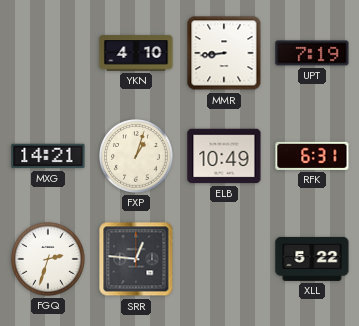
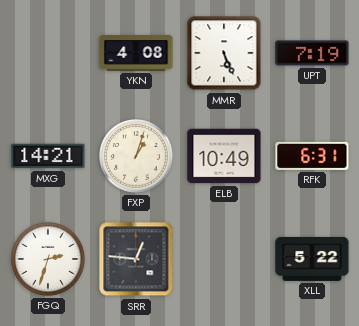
YKN: 4:10 -> 4:08 (136, 53)
MMR: 8:44 -> 5:26 (224, 53)
